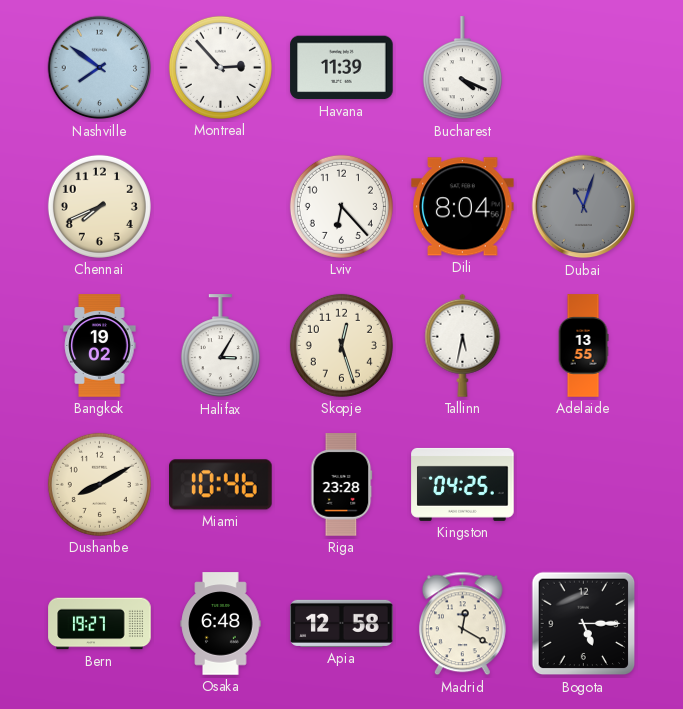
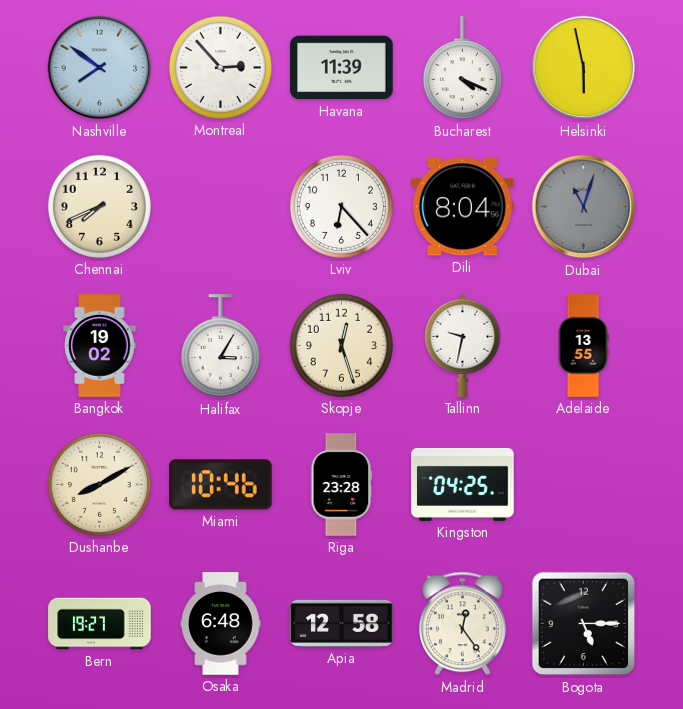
Helsinki: none -> 5:58 (584, 68)
Tallinn: 5:32 -> 9:32 (463, 345)
Madrid: 12:20 -> 12:24 (462, 624)
